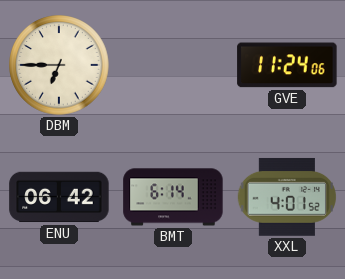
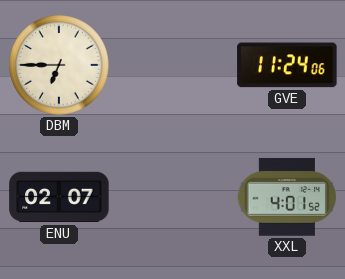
ENU: 06:42 -> 02:07 (59, 197)
BMT: 6:14 -> none (173, 197)
